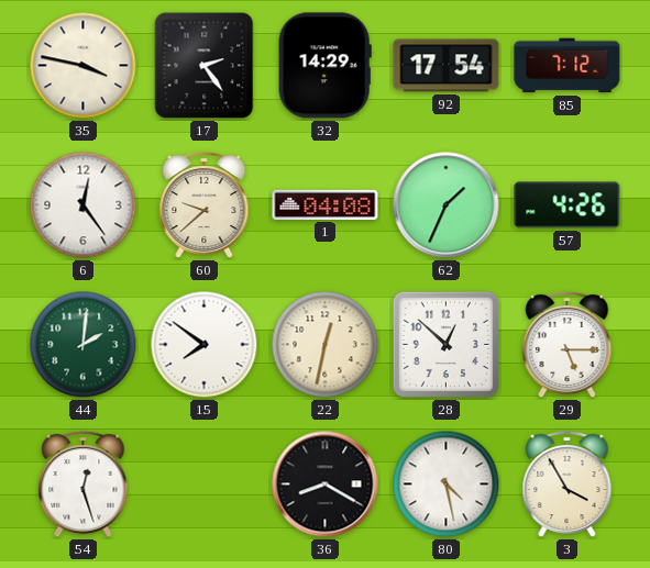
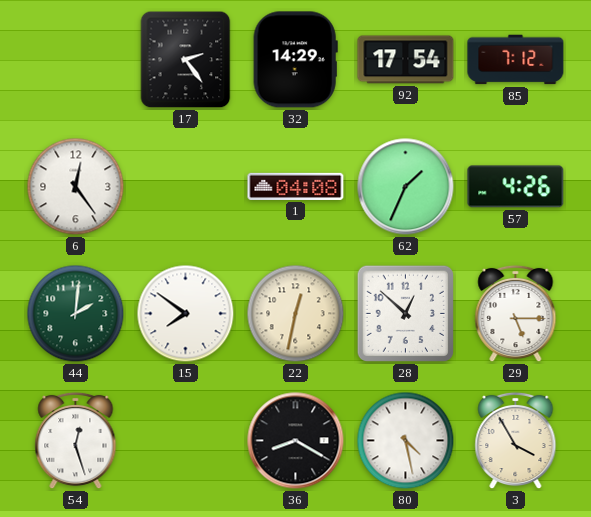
35: 3:47 -> none (84, 66)
60: 9:38 -> none (205, 205)
